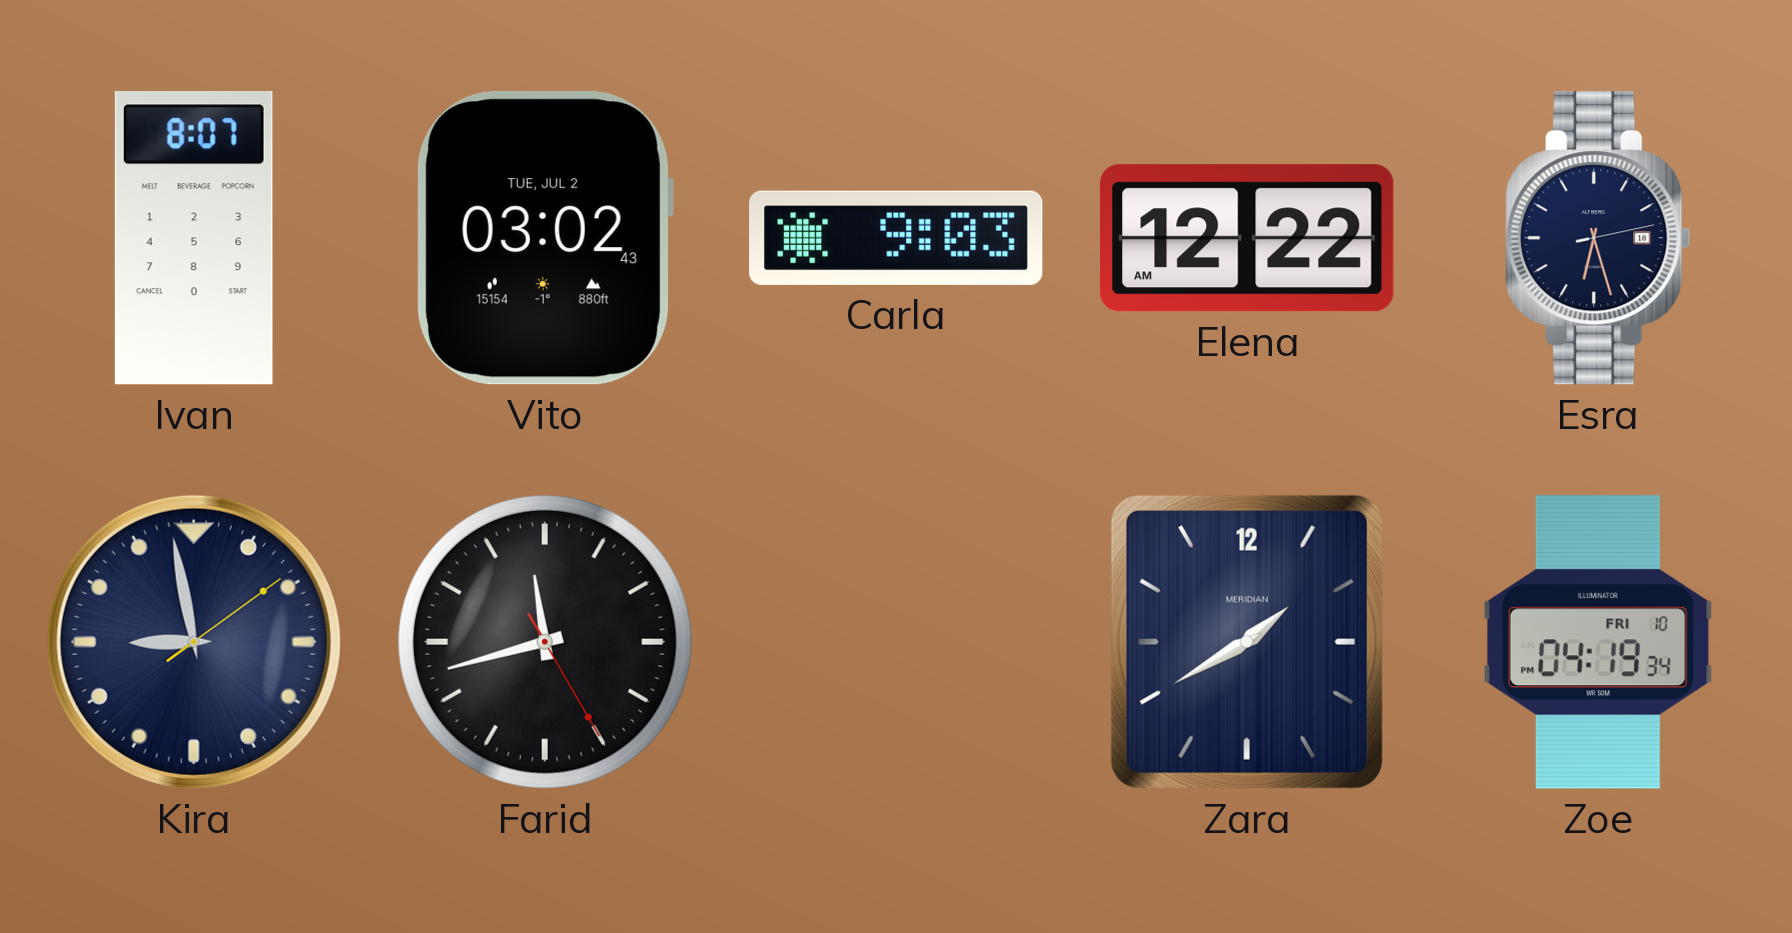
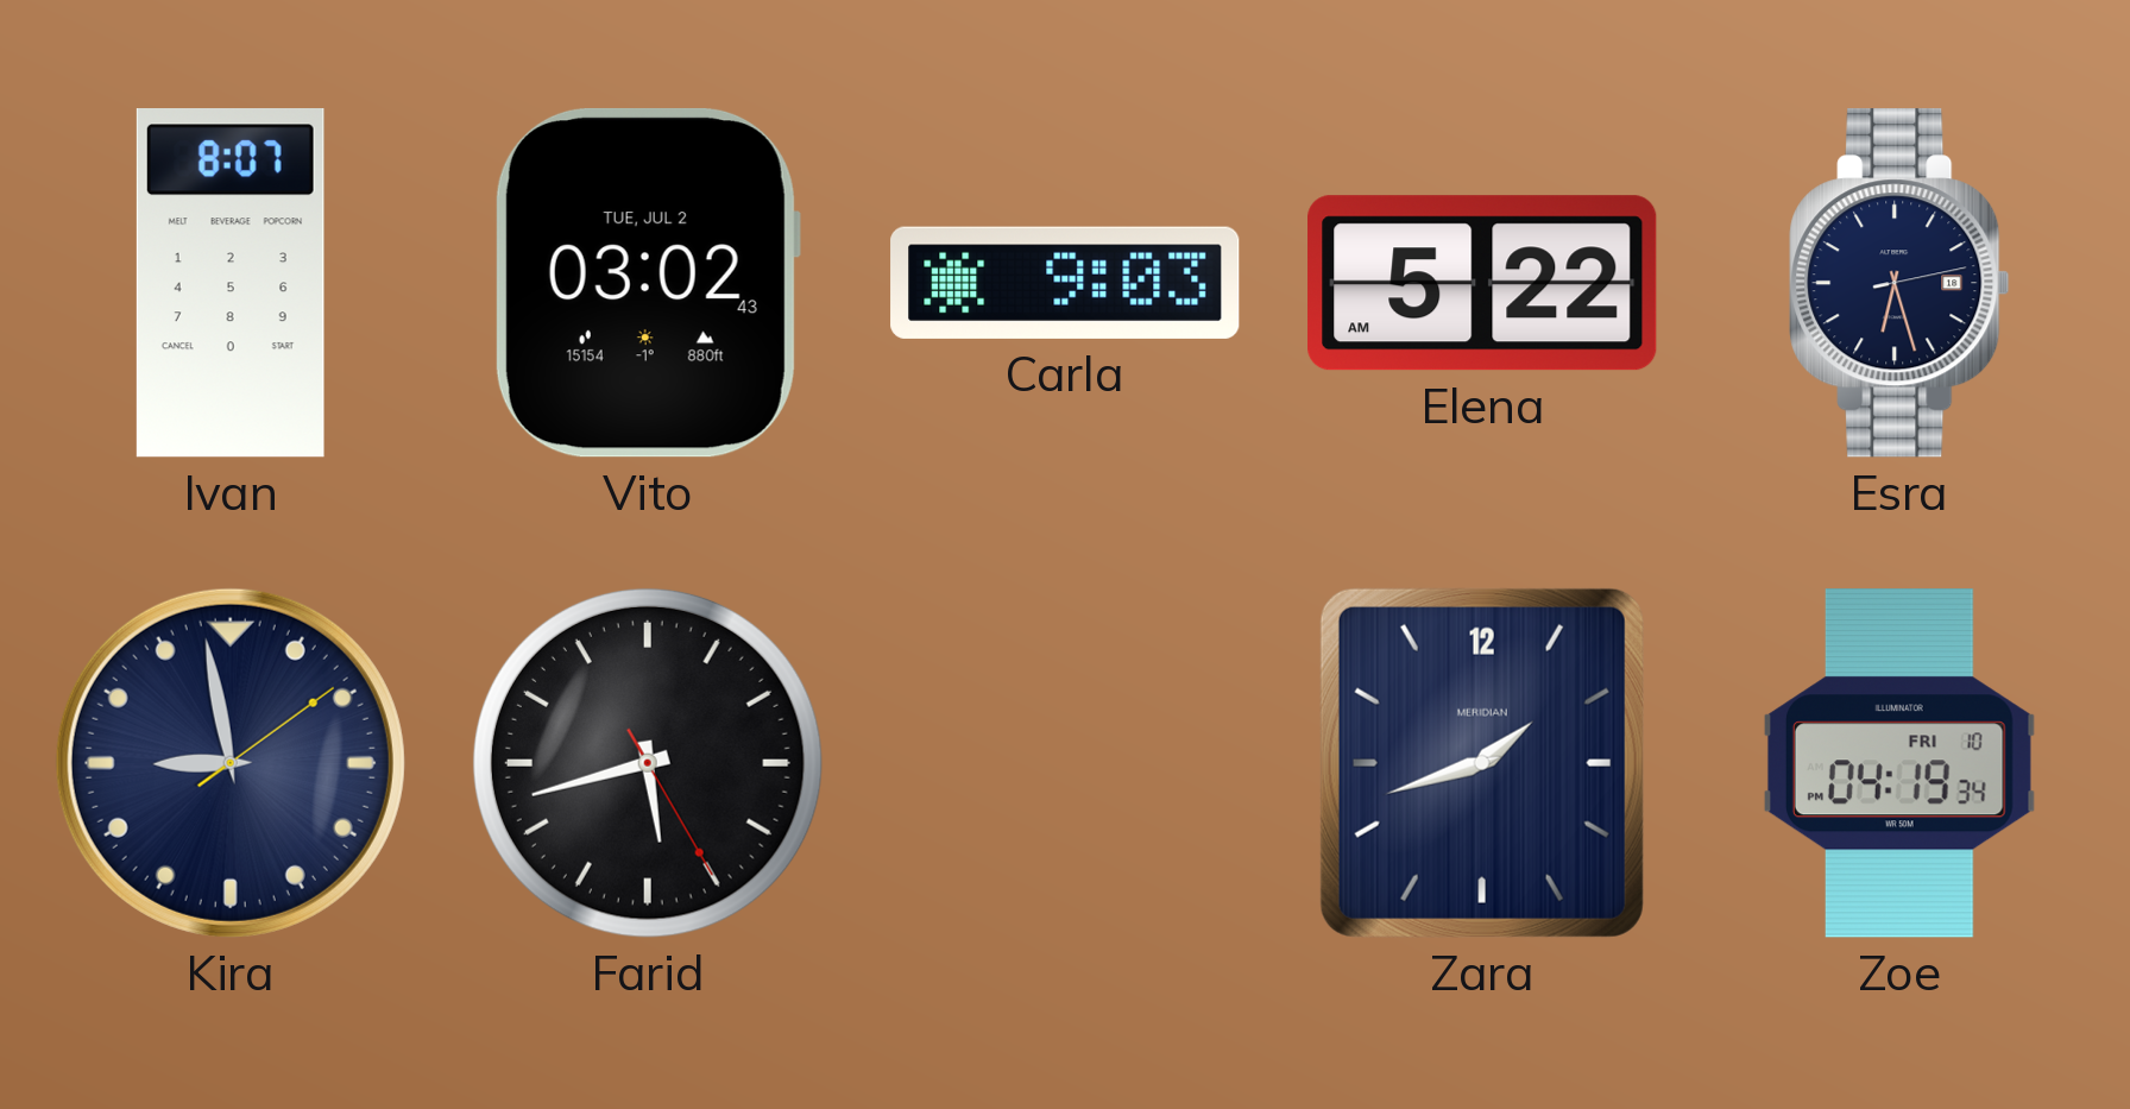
Elena: 12:22 -> 5:22 (1482, 283)
Farid: 11:42 -> 5:42 (648, 763)
Zara: 1:40 -> 1:42 (1482, 763)
